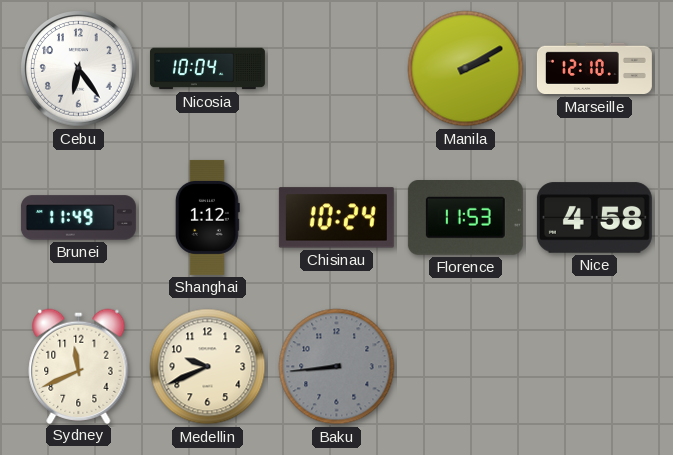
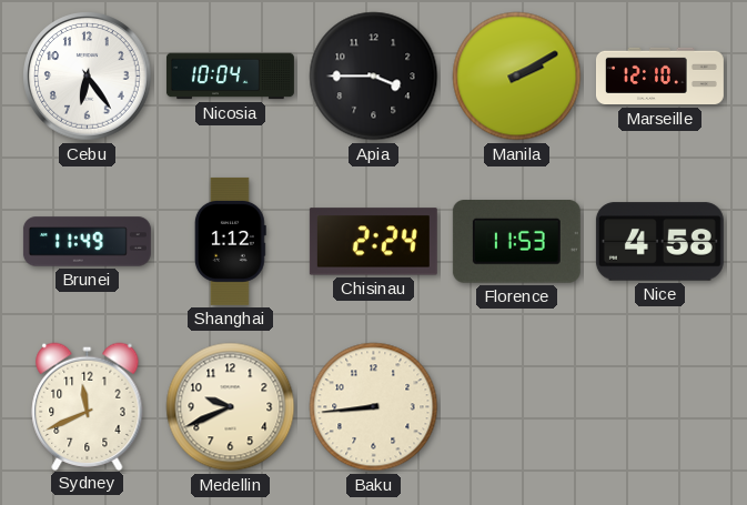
Apia: none -> 3:45 (374, 77)
Chisinau: 10:24 -> 2:24 (373, 242)
Baku dial: grey -> cream (374, 407)
